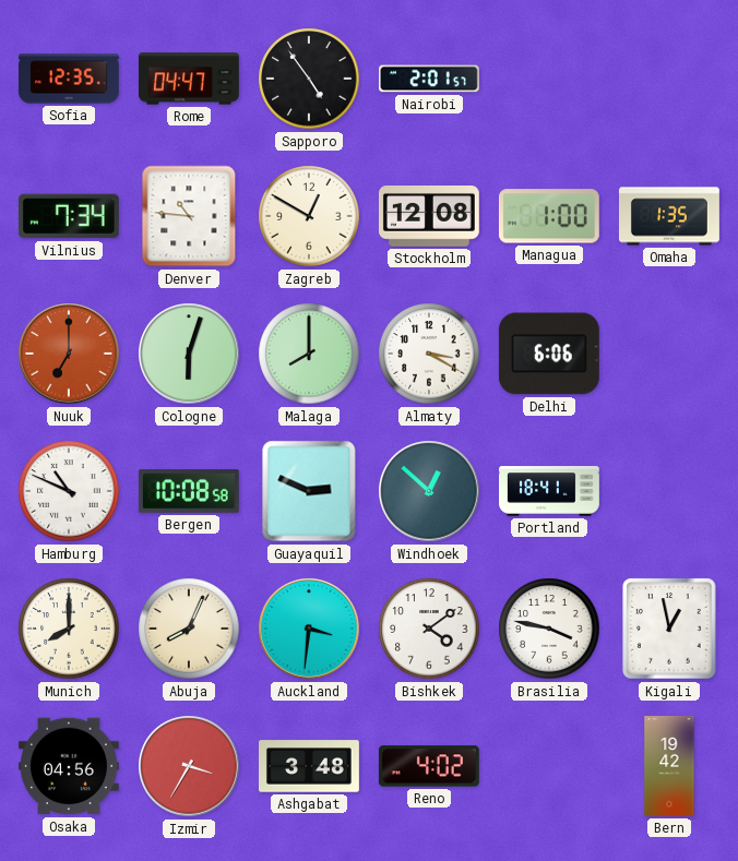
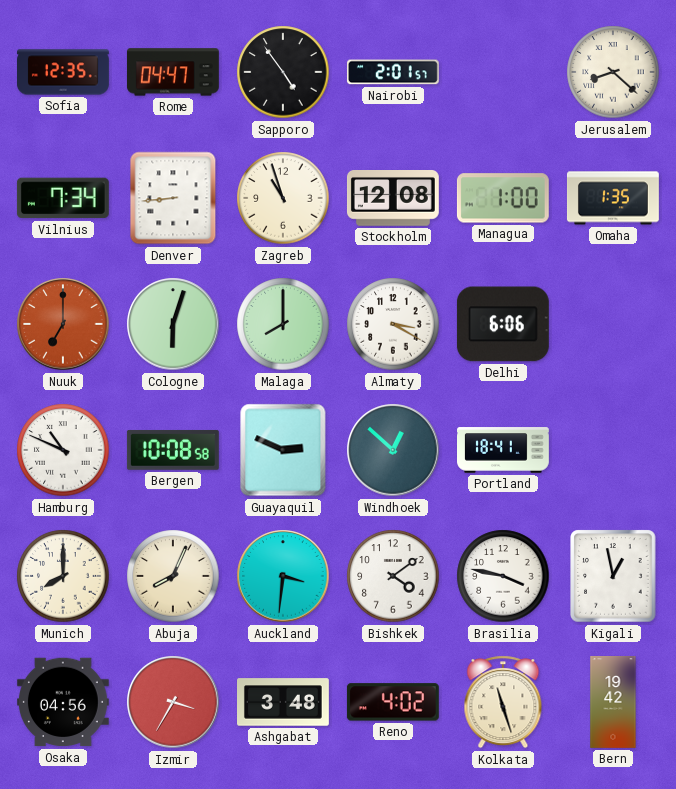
Jerusalem: none -> 8:22 (613, 72)
Denver: 10:46 -> 8:44 (173, 198)
Zagreb: 12:50 -> 10:57 (283, 198)
Kolkata: none -> 11:27 (503, 702)
